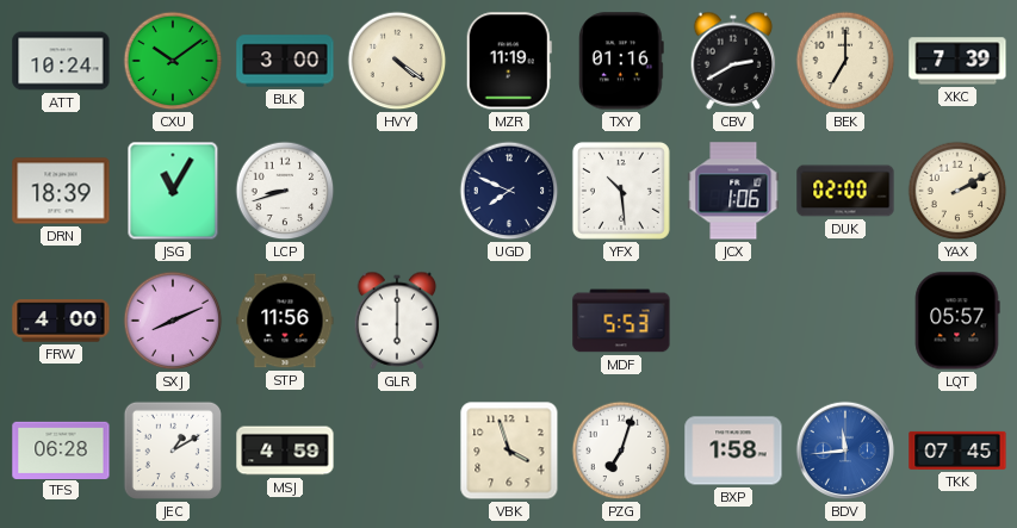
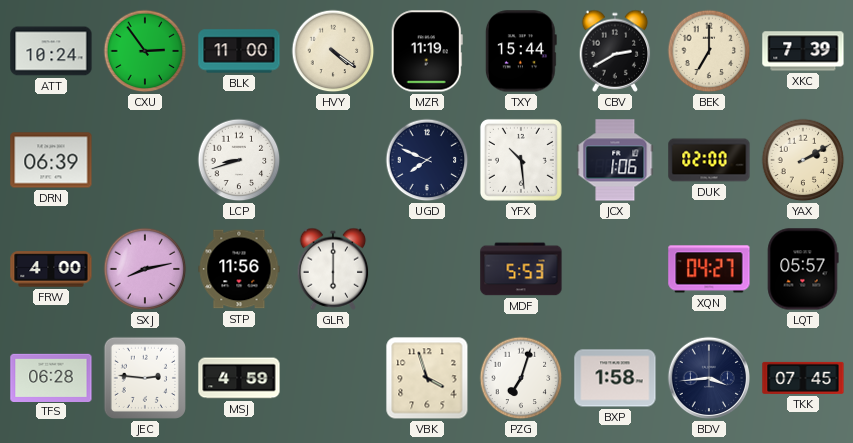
CXU: 10:09 -> 2:54 (145, 51)
BLK: 3:00 -> 11:00 (239, 51)
TXY: 01:16 -> 15:44 (521, 51)
DRN: 18:39 -> 06:39 (51, 160)
JSG: 11:05 -> none (173, 191)
SXJ: 8:11 -> 8:13 (145, 269)
XQN: none -> 04:27 (709, 269)
JEC: 1:10 -> 2:46 (145, 378)
BDV: 11:44 -> 3:44 (709, 378)
BDV dial: blue -> navy (709, 378)
